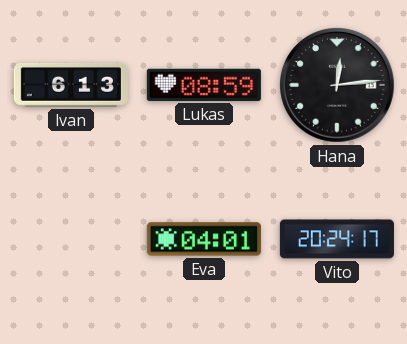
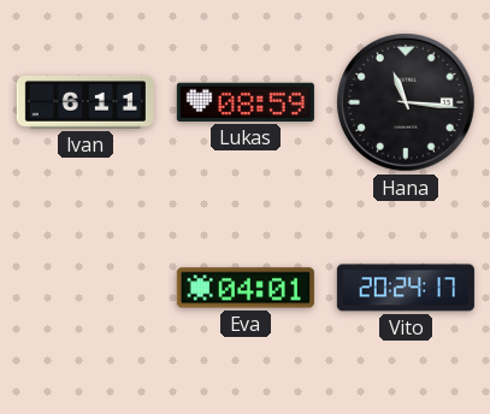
Ivan: 6:13 -> 6:11 (85, 102)
Hana: 12:14 -> 11:16 (407, 103)
